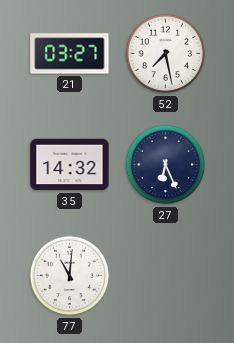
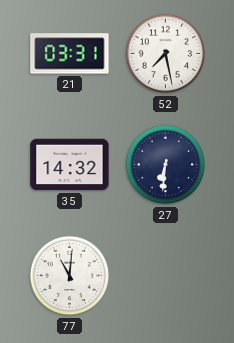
21: 03:27 -> 03:31 (70, 54)
27: 6:26 -> 6:31 (166, 165)
